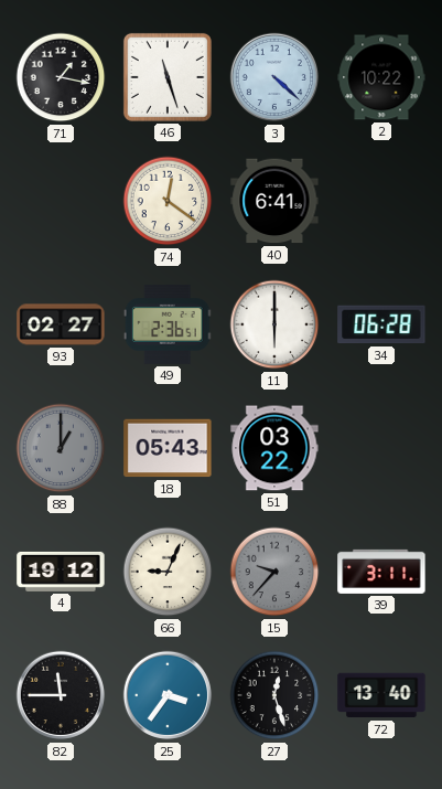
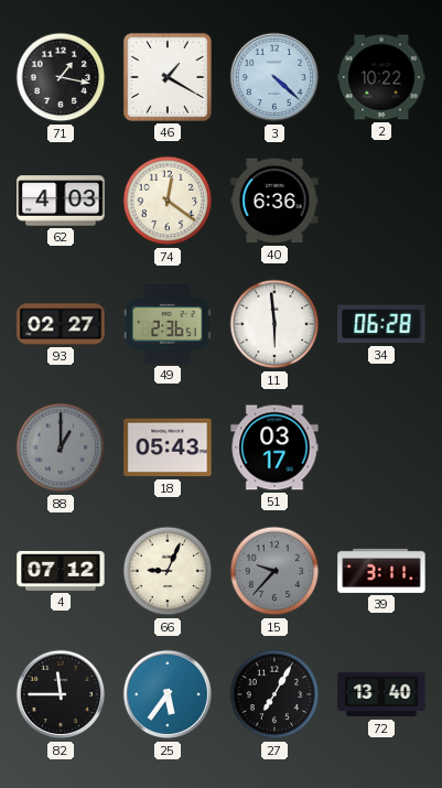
46: 11:27 -> 1:20 (168, 77)
62: none -> 4:03 (61, 201)
40: 6:41 -> 6:36 (274, 201)
11: 6:00 -> 5:59 (274, 324)
51: 03:22 -> 03:17 (274, 447)
4: 19:12 -> 07:12 (61, 571)
25: 3:36 -> 5:36 (168, 694)
27: 12:27 -> 7:05 (274, 694)
